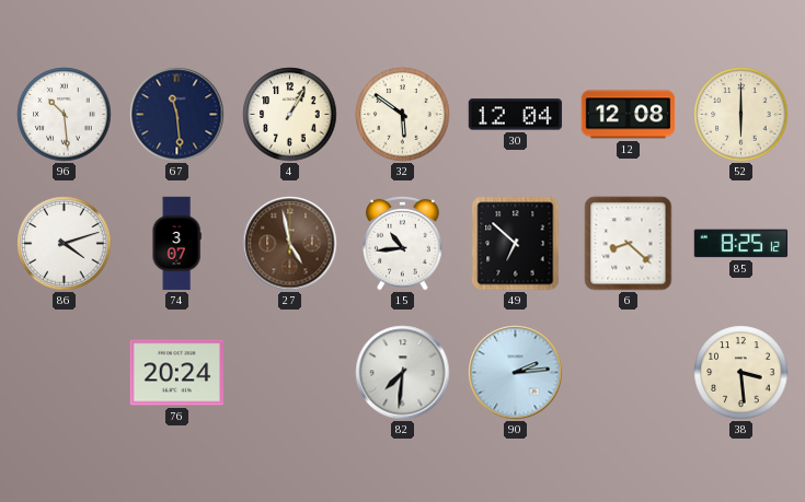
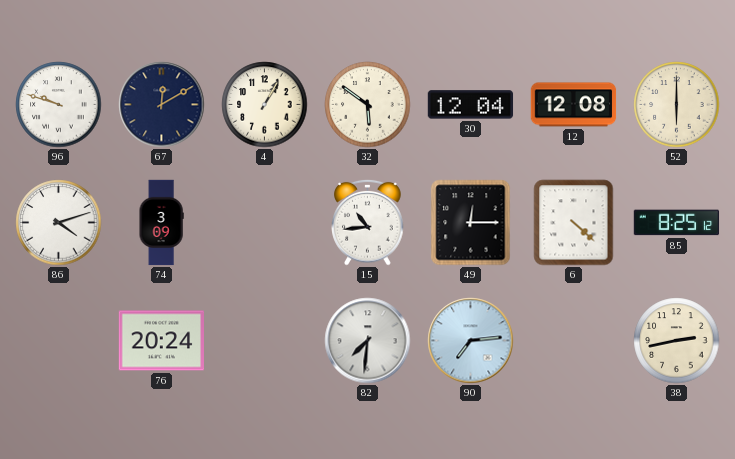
96: 10:29 -> 9:48 (59, 105)
67: 11:29 -> 12:10 (162, 105)
74: 3:07 -> 3:09 (161, 223)
27: 4:58 -> none (290, 244)
49: 6:52 -> 12:15 (471, 223)
6: 8:22 -> 4:22 (574, 223)
90: 2:14 -> 7:14 (471, 341)
38: 3:29 -> 2:43 (677, 341)
